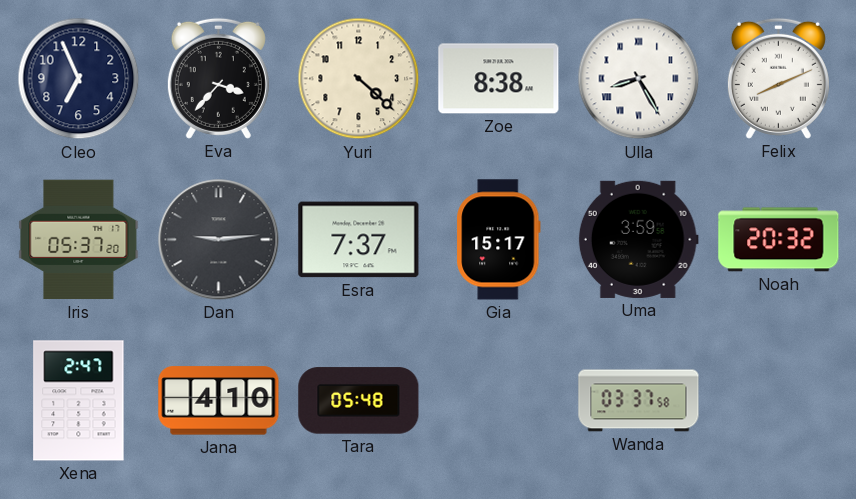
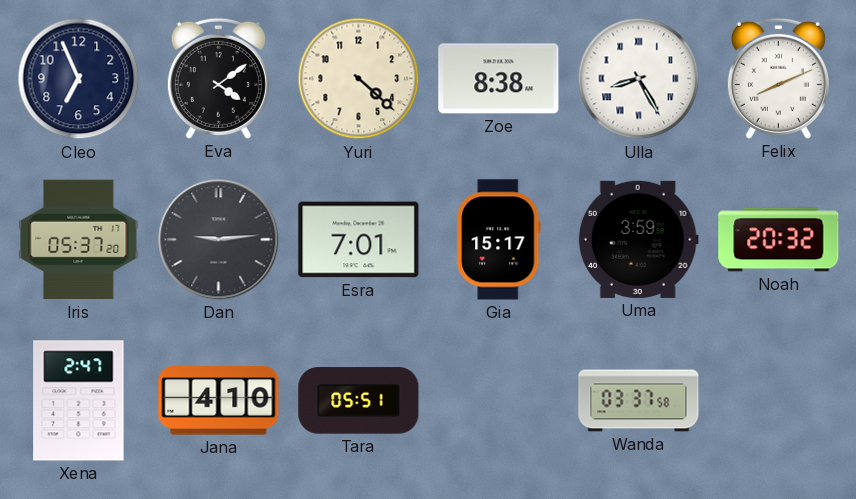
Eva: 3:37 -> 4:09 (218, 78)
Esra: 7:37 -> 7:01 (359, 240)
Tara: 05:48 -> 05:51 (359, 401)
